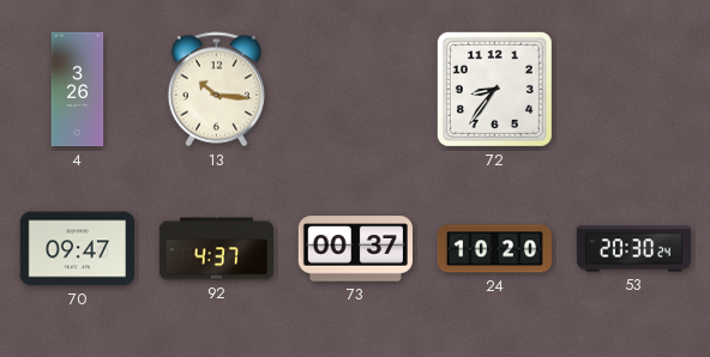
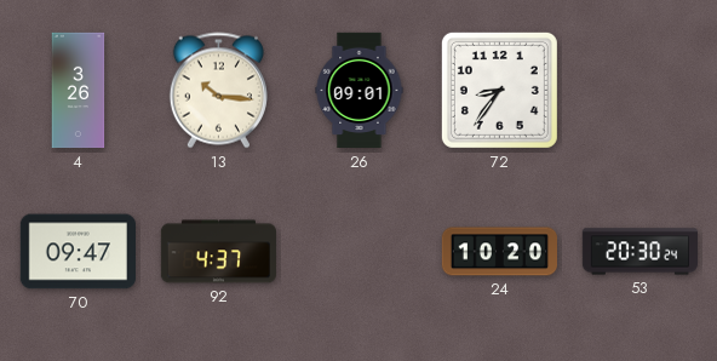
26: none -> 09:01 (360, 91)
73: 00:37 -> none (355, 249)
